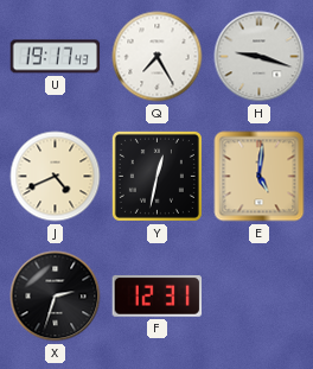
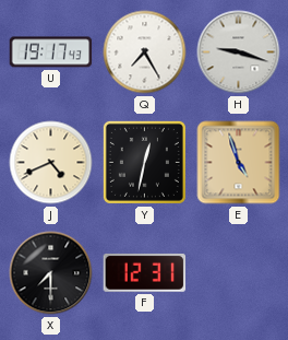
E: 5:01 -> 4:57 (239, 163)
X: 2:33 -> 7:30 (51, 273)
